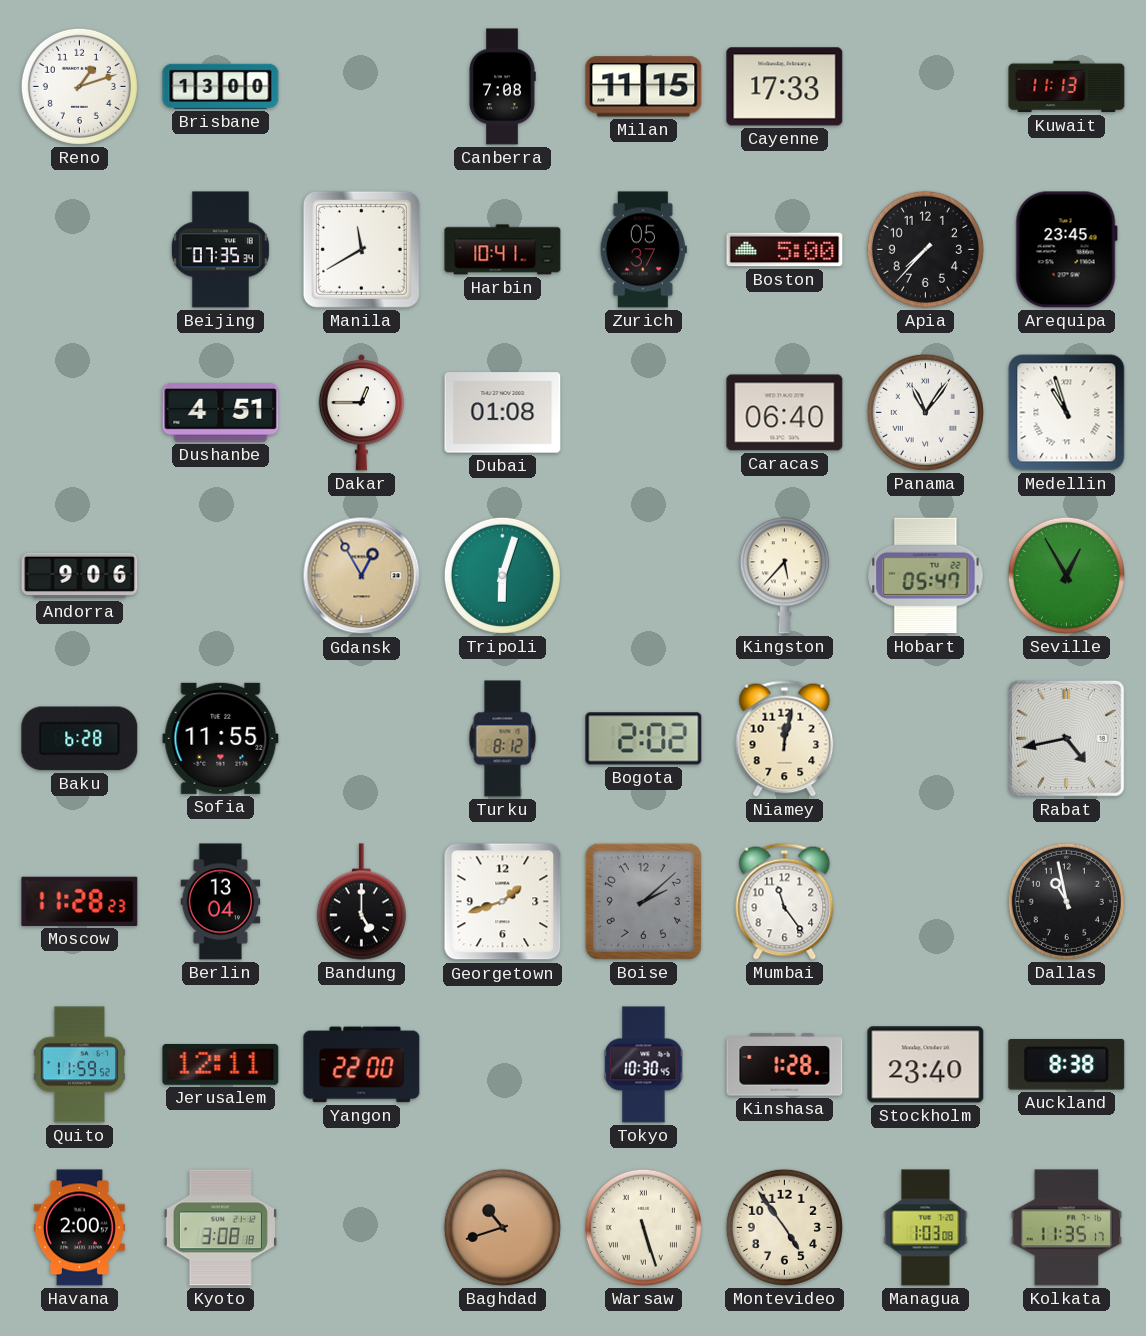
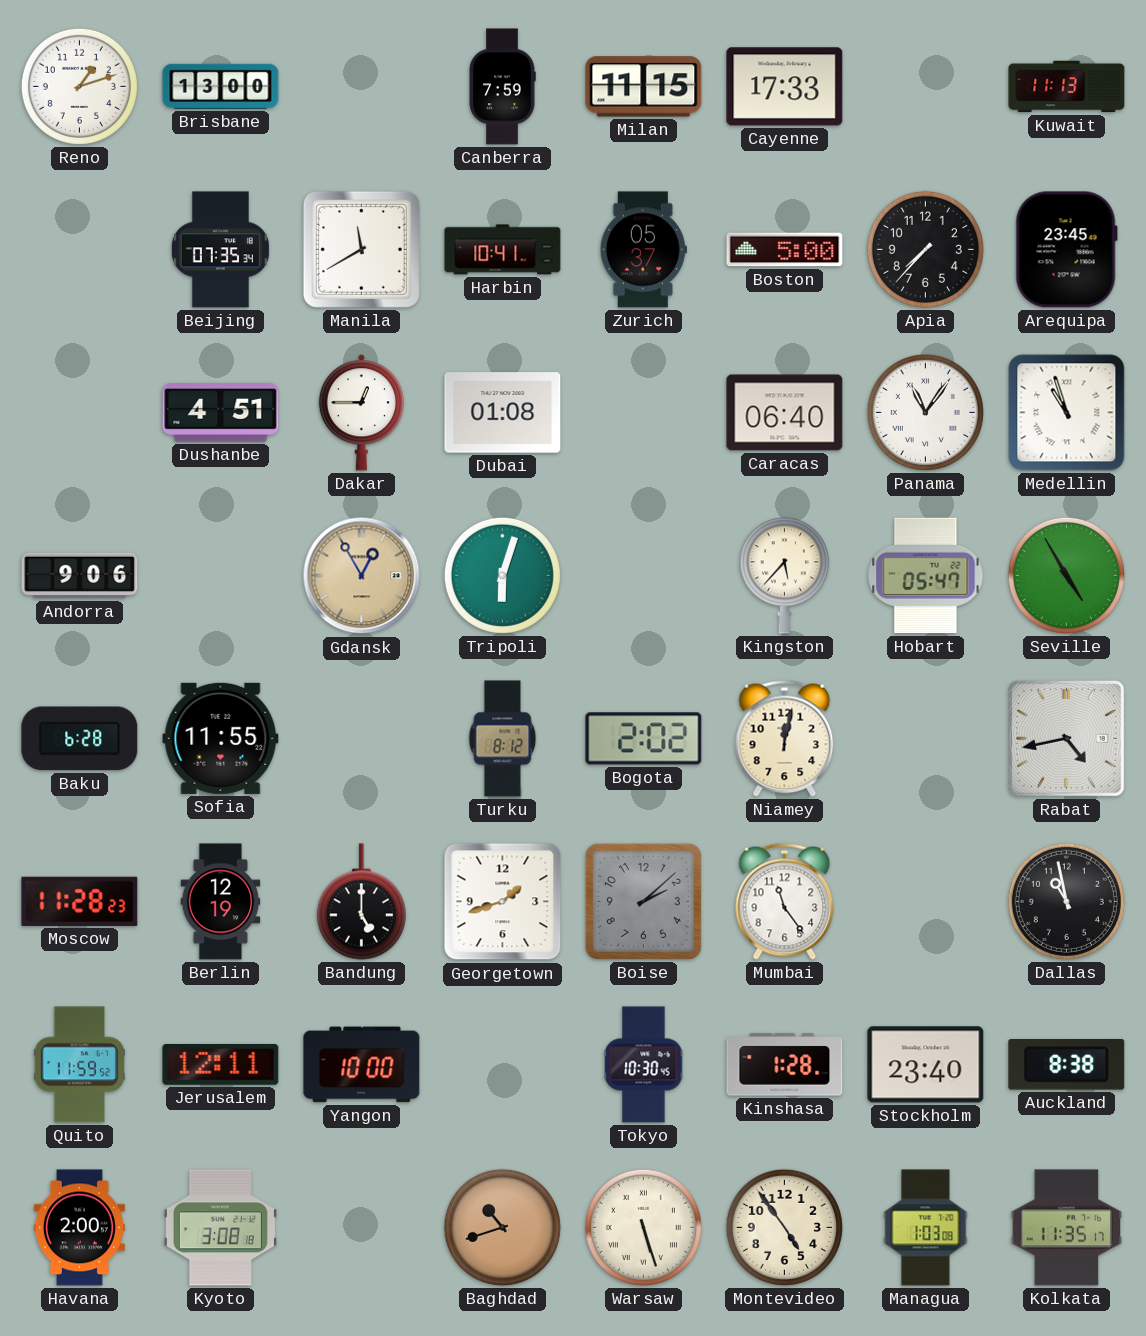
Canberra: 7:08 -> 7:59 (502, 87)
Seville: 12:55 -> 4:55 (1066, 575)
Berlin: 13:04 -> 12:19 (221, 902)
Yangon: 22:00 -> 10:00 (362, 1065)
